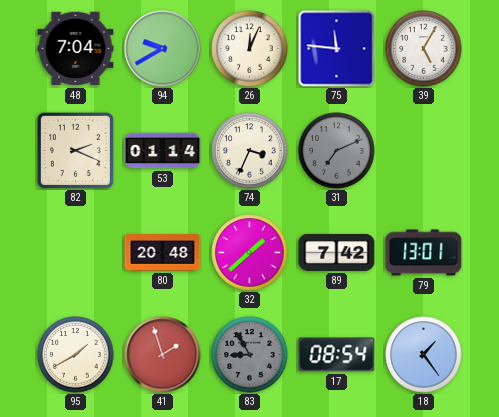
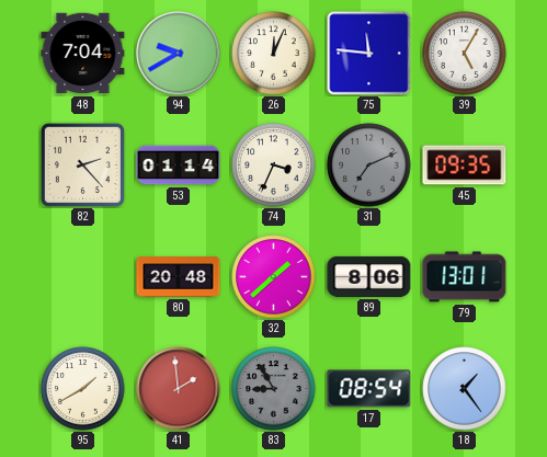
82: 2:19 -> 2:23 (82, 164)
45: none -> 09:35 (465, 165)
89: 7:42 -> 8:06 (369, 276)
41: 1:57 -> 1:59 (179, 389)
